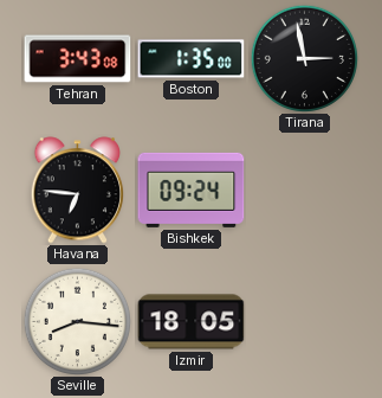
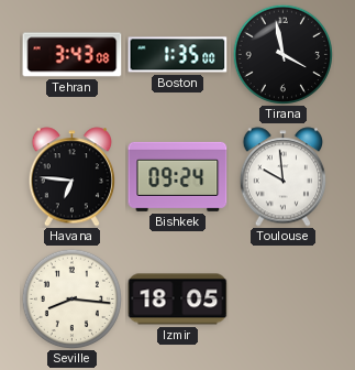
Tirana: 2:58 -> 3:58 (282, 54)
Toulouse: none -> 9:59 (282, 177)
